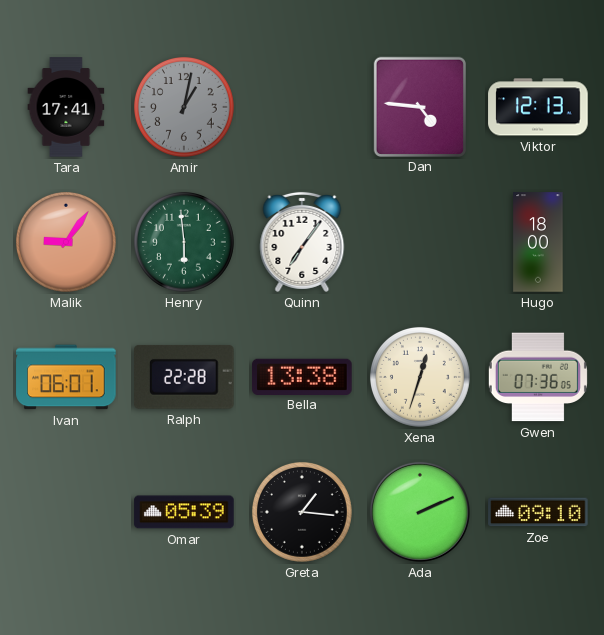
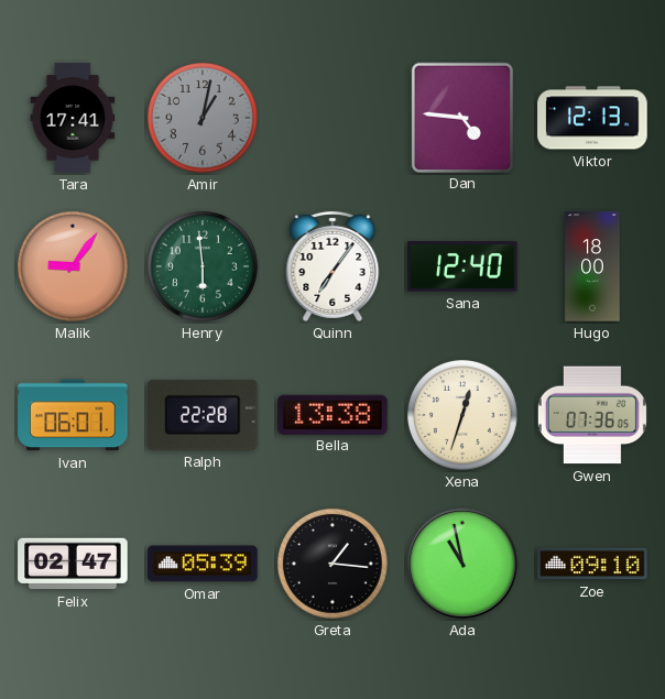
Sana: none -> 12:40 (462, 266)
Felix: none -> 02:47 (73, 564)
Ada: 2:11 -> 10:58 (462, 564)
